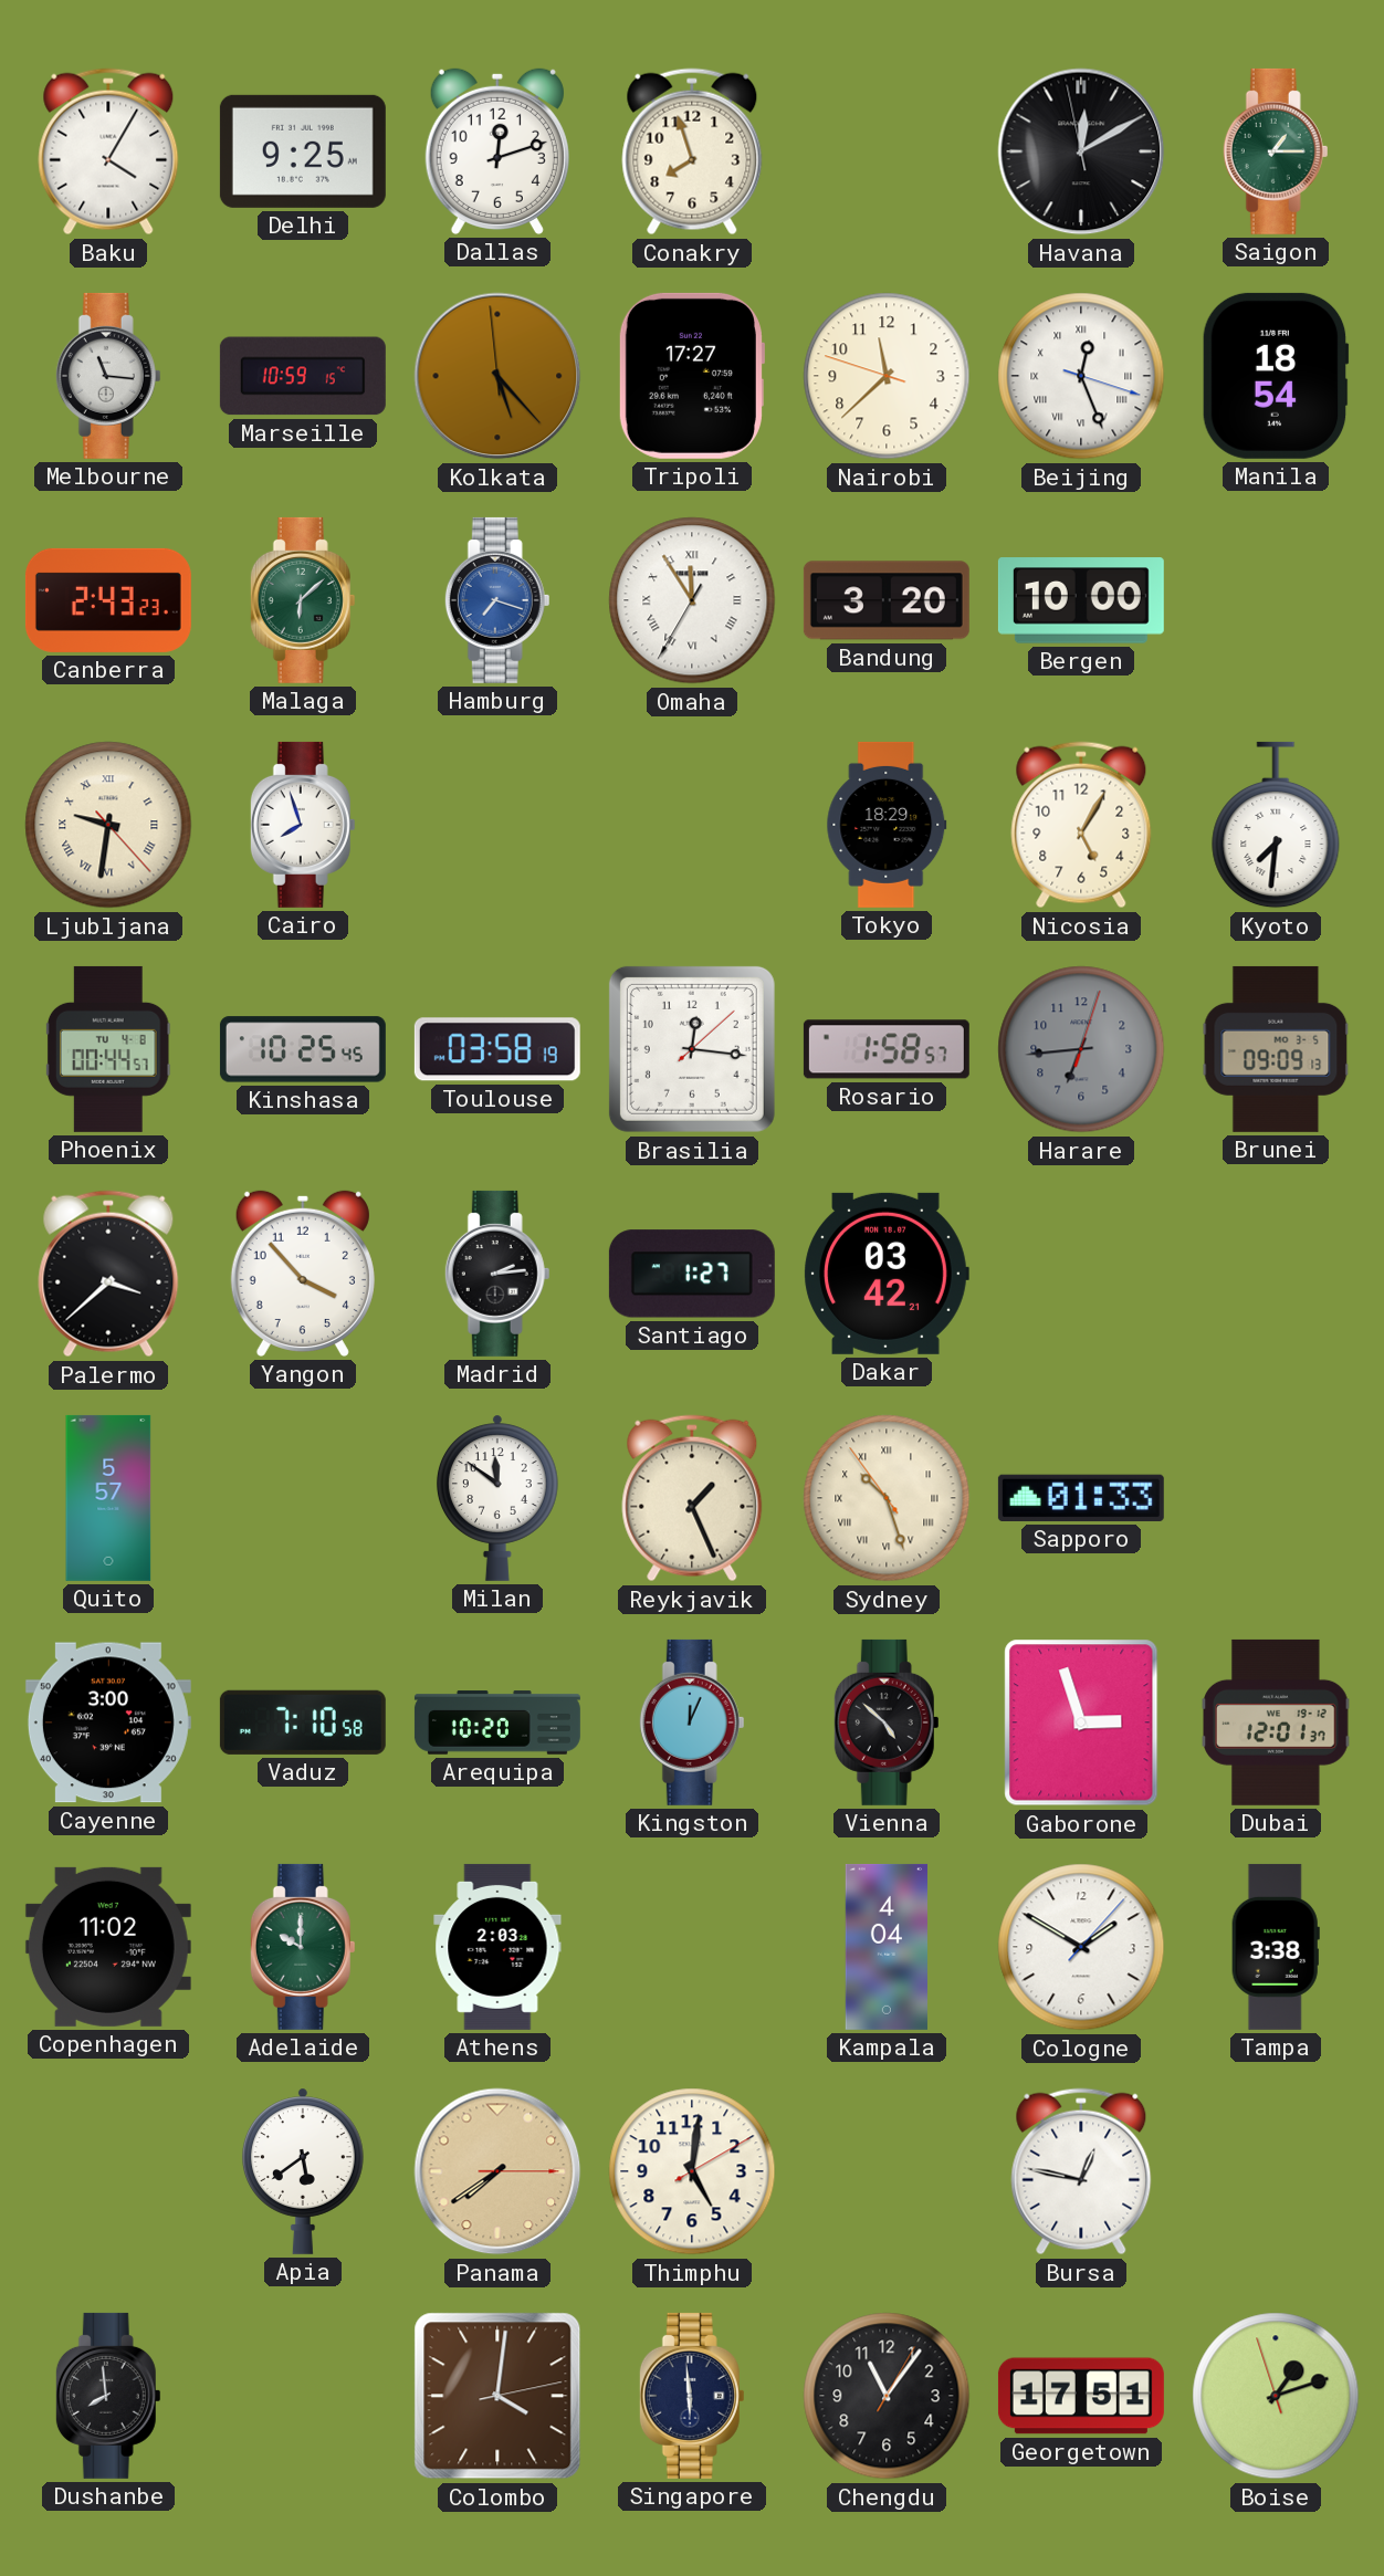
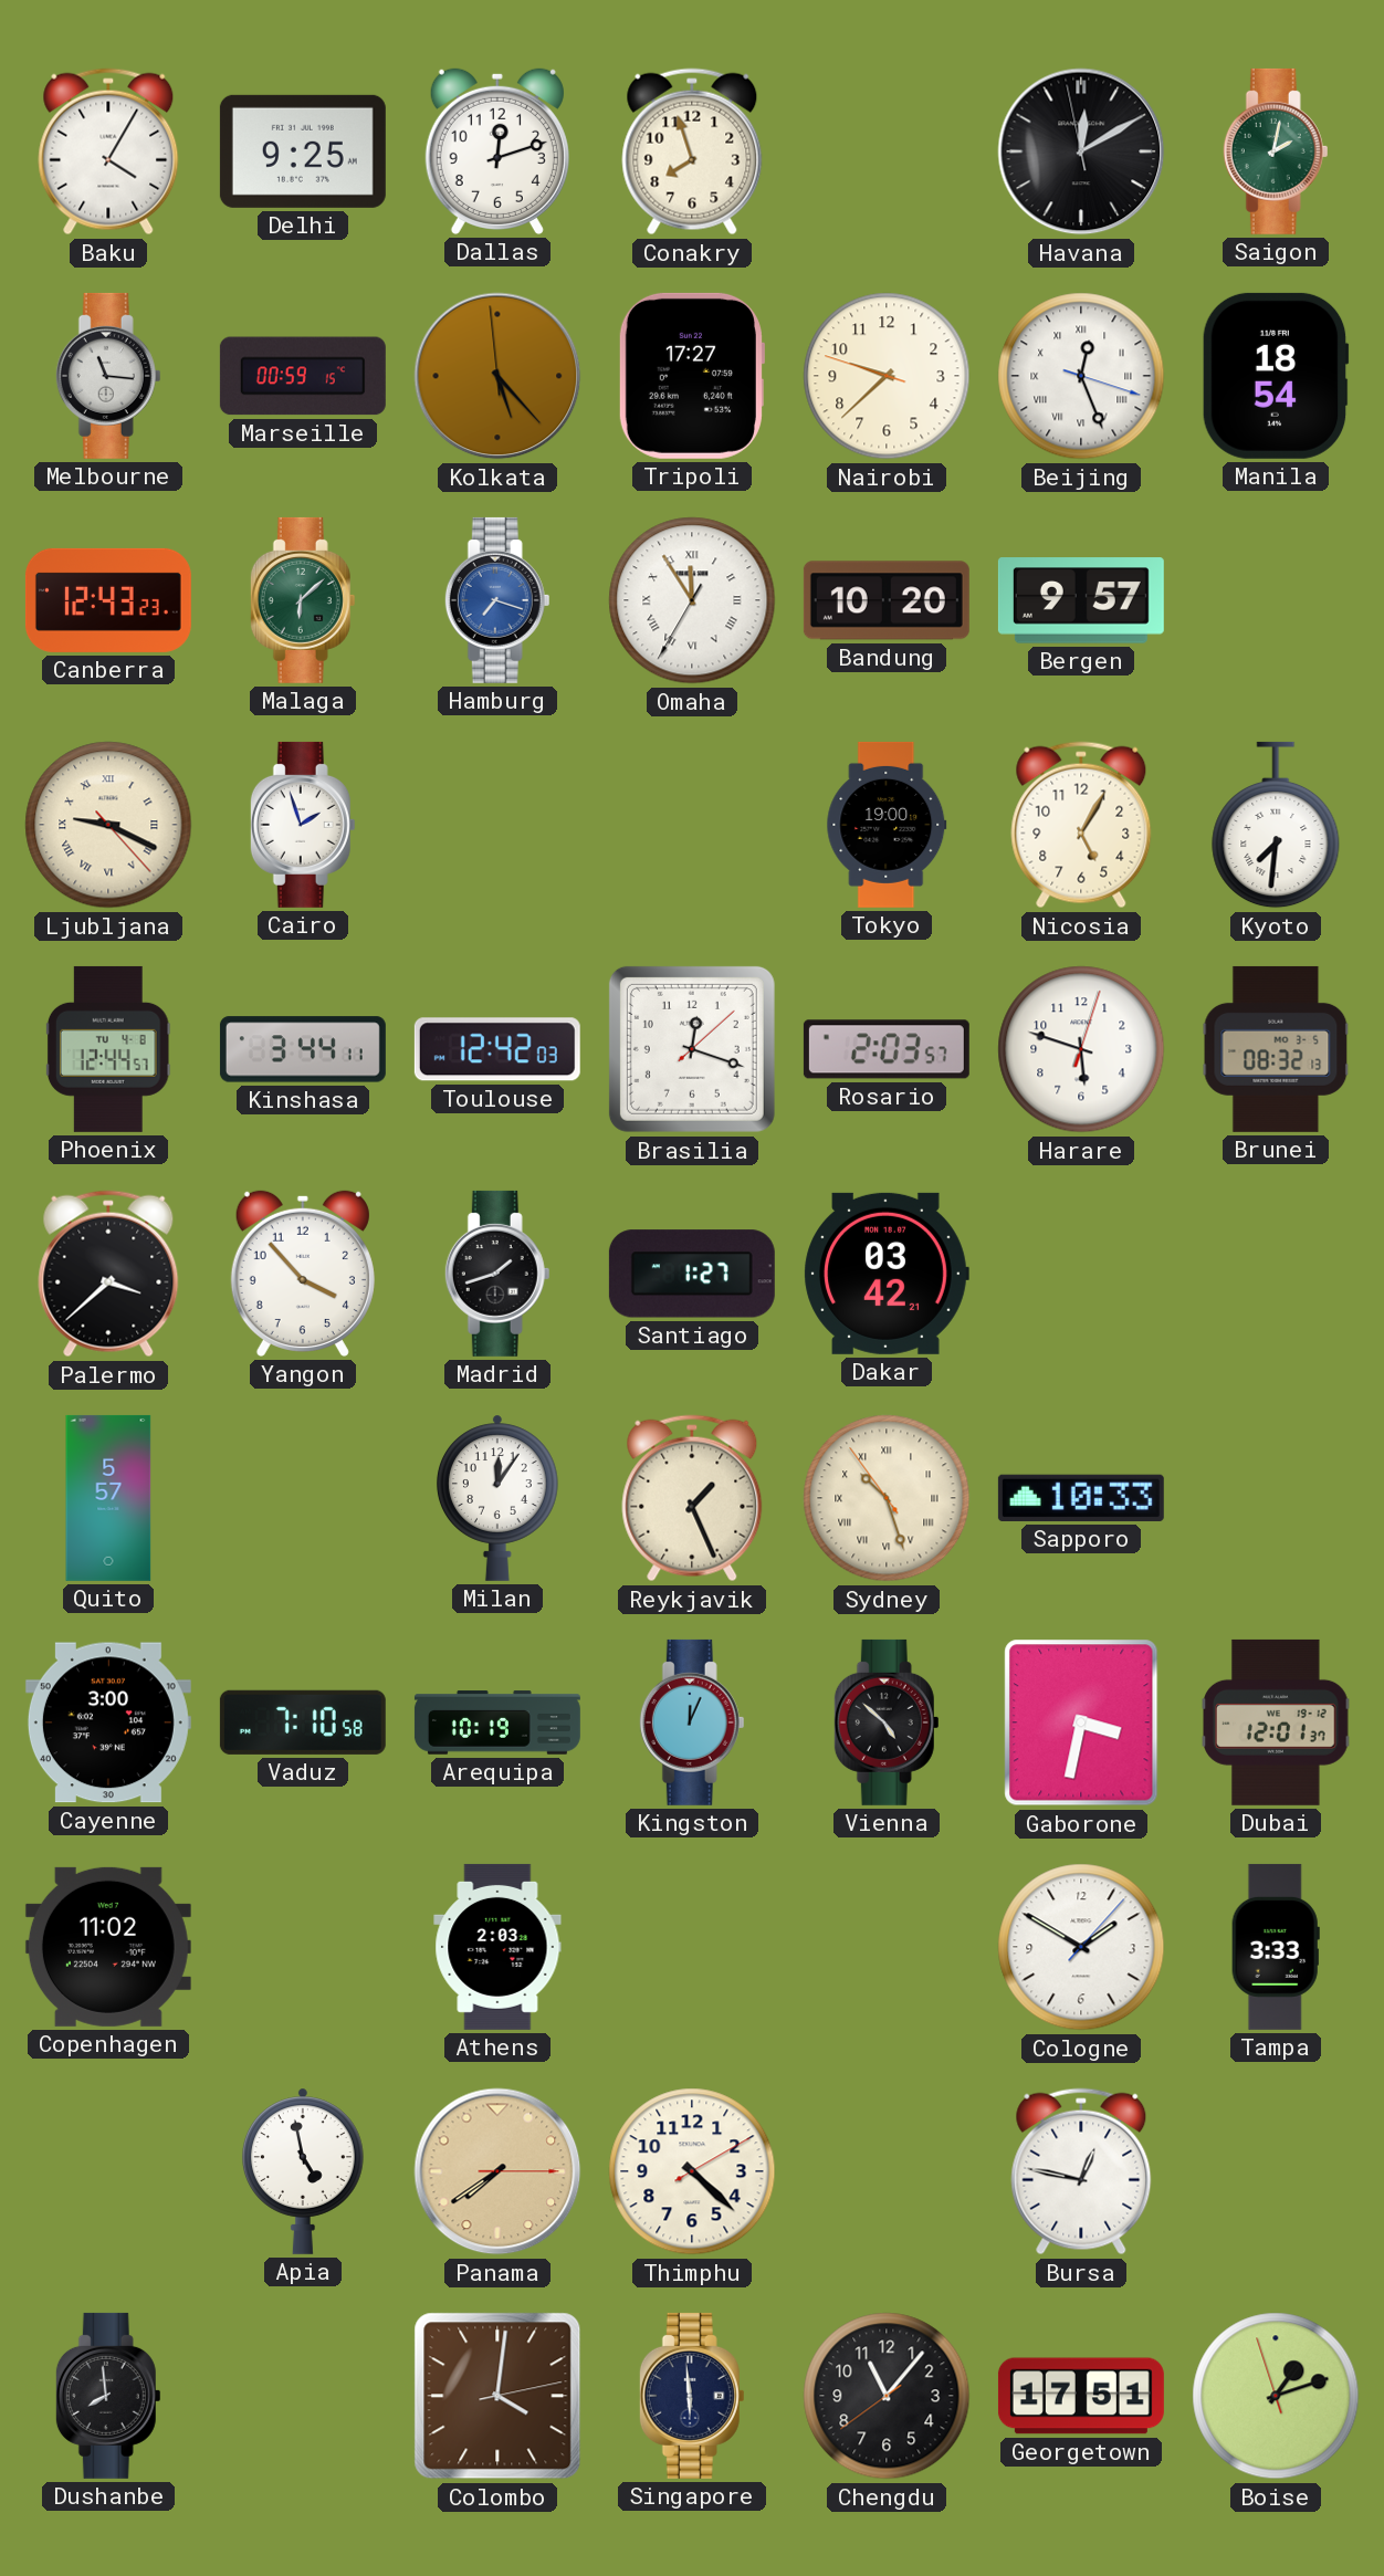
Saigon: 1:15 -> 2:02 (1276, 151)
Marseille: 10:59 -> 00:59 (303, 376)
Nairobi: 11:37 -> 9:37 (887, 376)
Canberra: 2:43 -> 12:43 (108, 600)
Bandung: 3:20 -> 10:20 (887, 600)
Bergen: 10:00 -> 9:57 (1081, 600)
Ljubljana: 9:31 -> 9:19 (108, 825)
Cairo: 7:57 -> 1:57 (303, 825)
Tokyo: 18:29 -> 19:00 (887, 825)
Phoenix: 00:44 -> 12:44 (108, 1049)
Kinshasa: 10:25 -> 3:44 (303, 1049)
Toulouse: 03:58 -> 12:42 (497, 1049)
Brasilia: 12:16 -> 12:18 (692, 1049)
Rosario: 1:58 -> 2:03 (887, 1049)
Harare: 6:44 -> 5:48 (1081, 1049)
Harare dial: grey -> white (1081, 1049)
Brunei: 09:09 -> 08:32 (1276, 1049)
Madrid: 2:14 -> 1:42 (497, 1274)
Milan: 11:51 -> 12:06 (497, 1498)
Sapporo: 01:33 -> 10:33 (1081, 1498)
Arequipa: 10:20 -> 10:19 (497, 1722)
Gaborone: 2:57 -> 3:32 (1081, 1722)
Adelaide: 10:00 -> none (303, 1947)
Kampala: 4:04 -> none (887, 1947)
Tampa: 3:38 -> 3:33 (1276, 1947)
Apia: 5:39 -> 4:58 (303, 2171)
Thimphu: 5:01 -> 4:22 (692, 2171)
Chengdu: 11:06:05 -> 11:06:39 (887, 2396)
